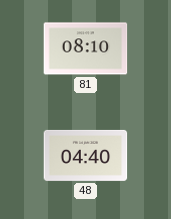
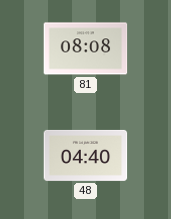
81: 08:10 -> 08:08 (86, 49)
